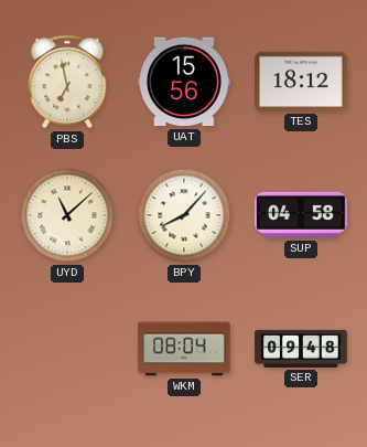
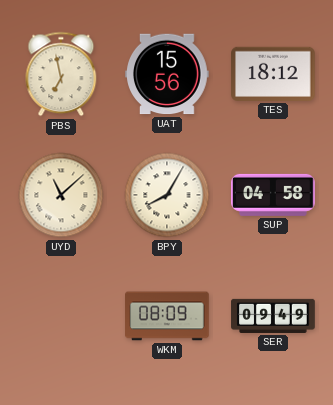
BPY: 8:07 -> 8:05 (167, 195)
WKM: 08:04 -> 08:09 (167, 316)
SER: 09:48 -> 09:49 (273, 316)
